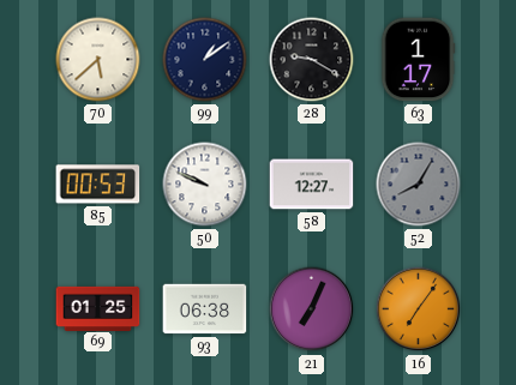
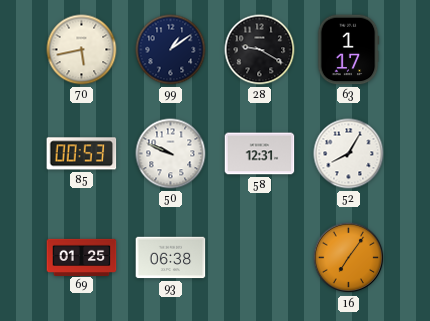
70: 5:38 -> 5:43 (82, 50)
58: 12:27 -> 12:31 (260, 154)
52 dial: grey -> white (349, 154)
21: 7:04 -> none (312, 309)
